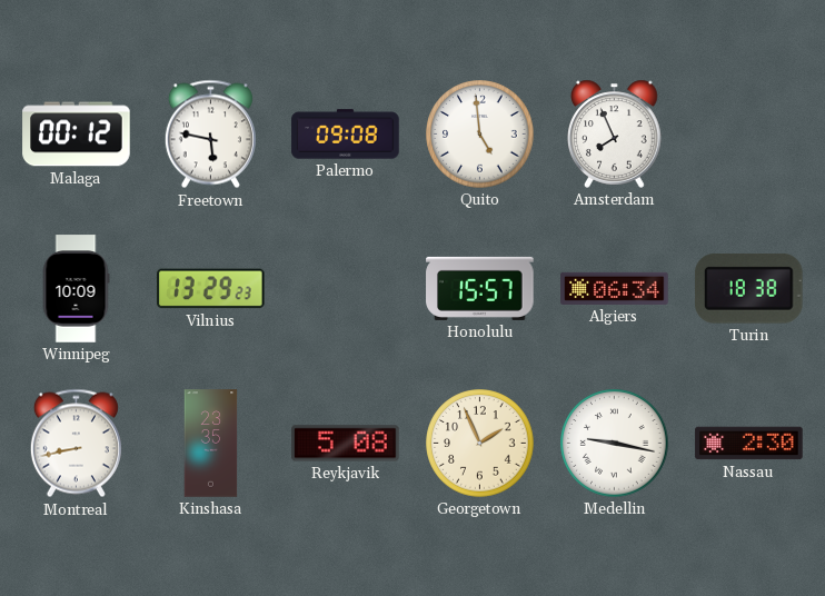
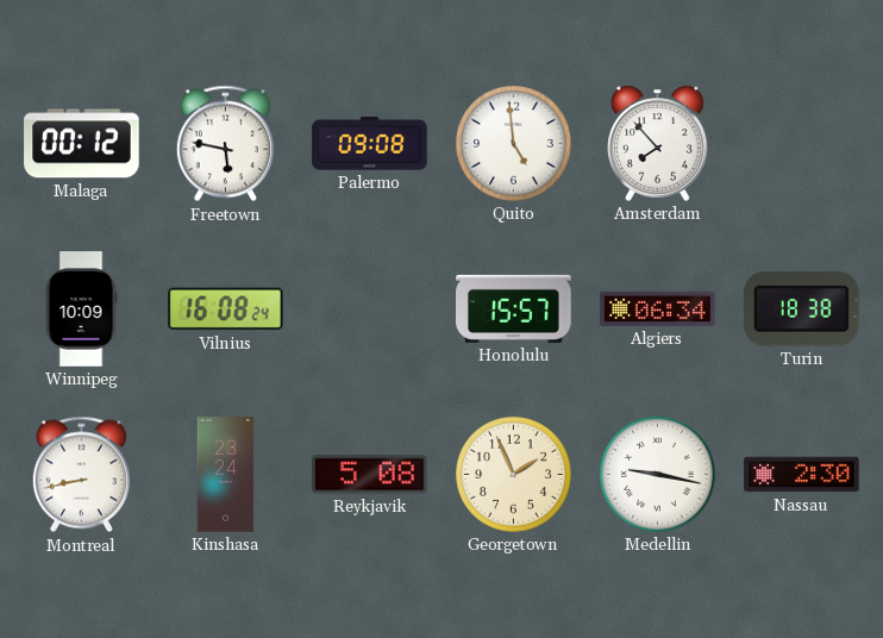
Amsterdam: 7:56 -> 7:53 (658, 143)
Vilnius: 13:29 -> 16:08 (226, 309)
Kinshasa: 23:35 -> 23:24 (226, 475)
